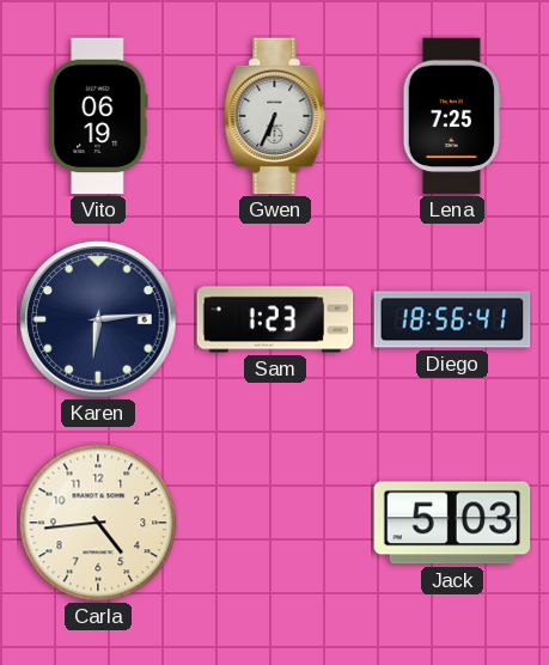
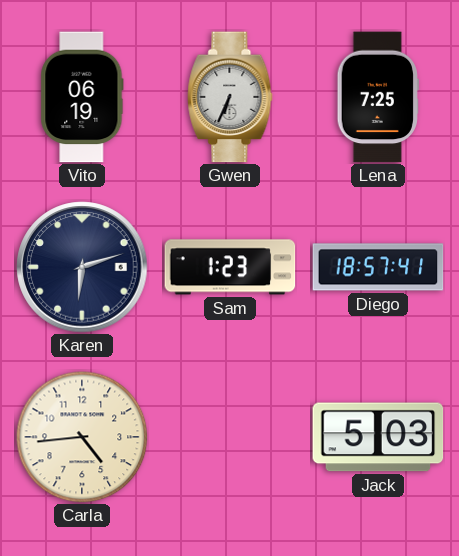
Karen: 6:14 -> 6:12 (82, 267)
Diego: 18:56 -> 18:57 (378, 267)
